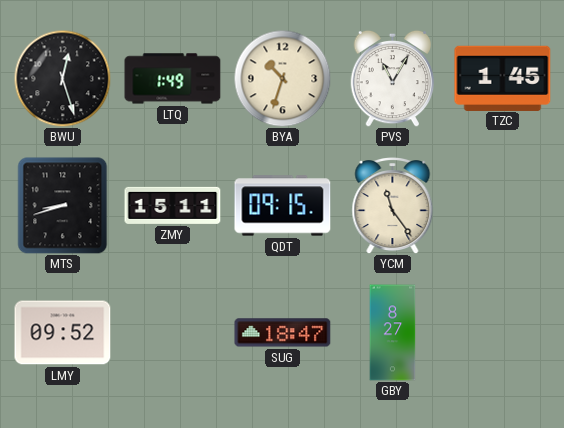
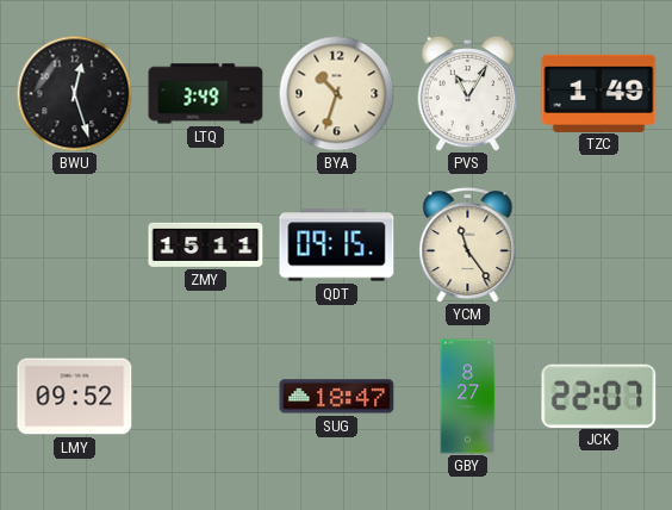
LTQ: 1:49 -> 3:49 (206, 94)
TZC: 1:45 -> 1:49 (599, 93)
MTS: 8:42 -> none (63, 206)
JCK: none -> 22:07 (599, 396)
